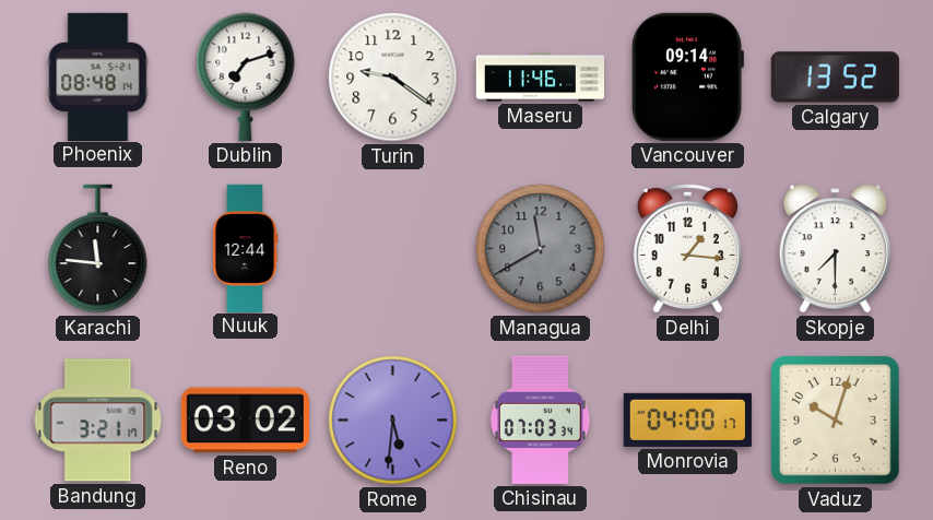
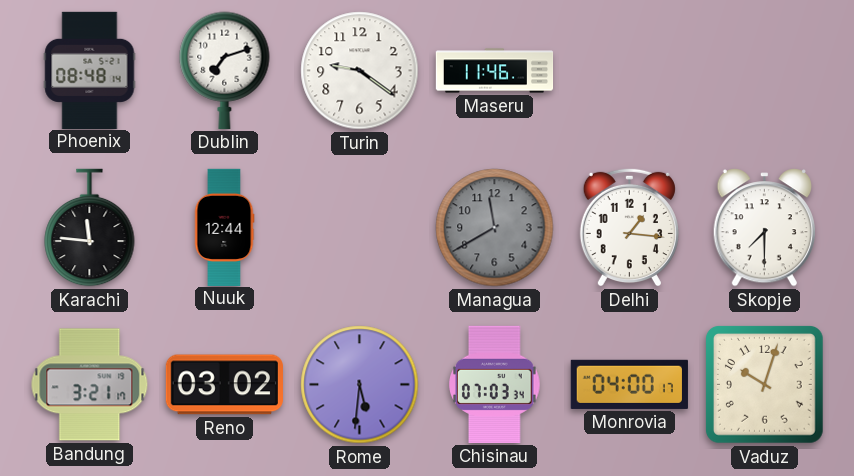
Vancouver: 09:14 -> none (687, 76)
Calgary: 13:52 -> none (835, 78)
